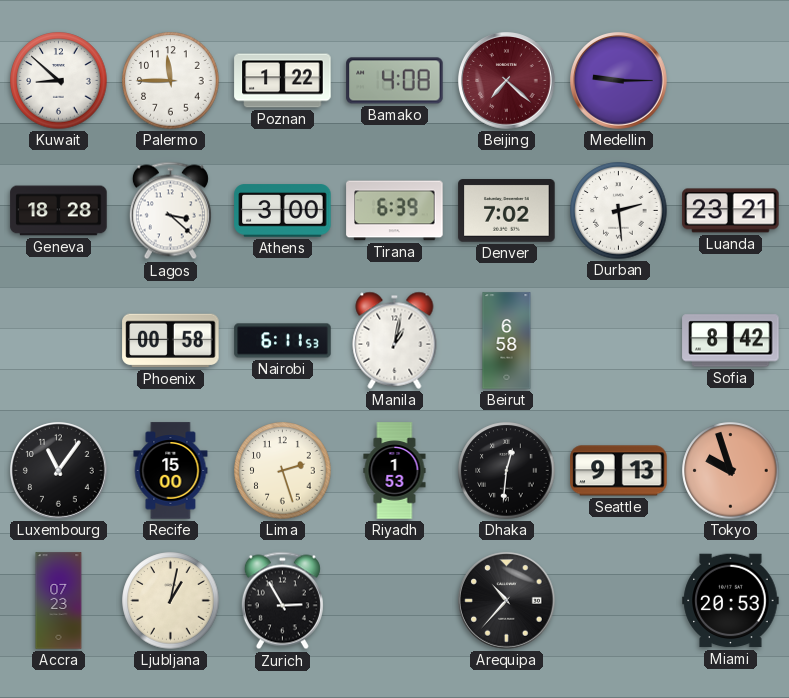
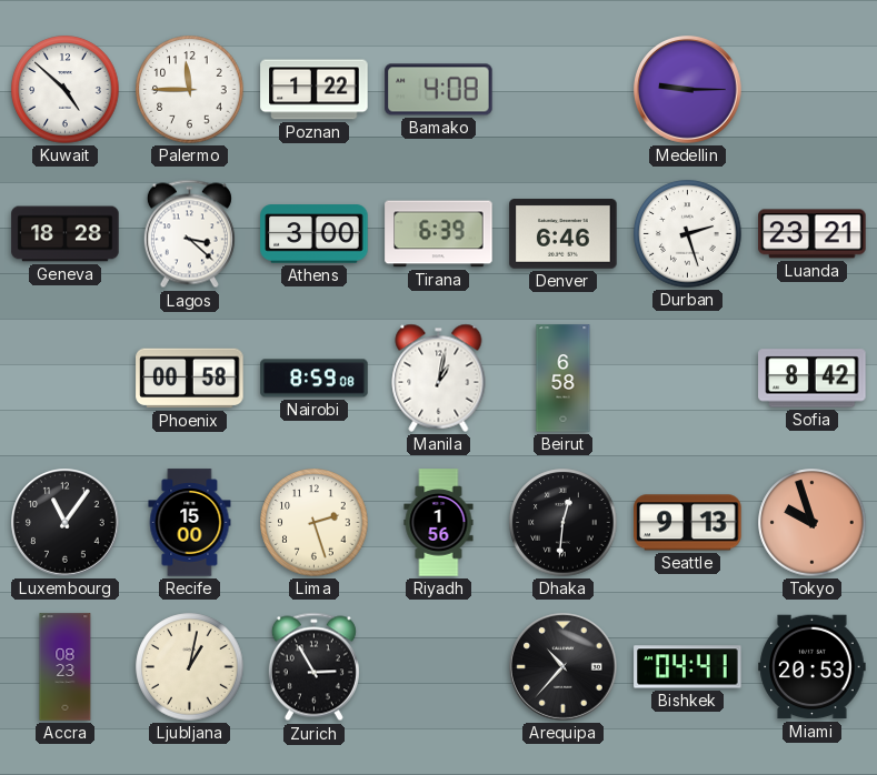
Kuwait: 8:52 -> 4:52 (66, 90)
Beijing: 7:22 -> none (507, 81)
Denver: 7:02 -> 6:46 (564, 234)
Durban: 2:29 -> 2:27 (688, 234)
Nairobi: 6:11 -> 8:59 (315, 379)
Riyadh: 1:53 -> 1:56 (439, 523)
Accra: 07:23 -> 08:23 (66, 667)
Bishkek: none -> 04:41 (688, 667)
